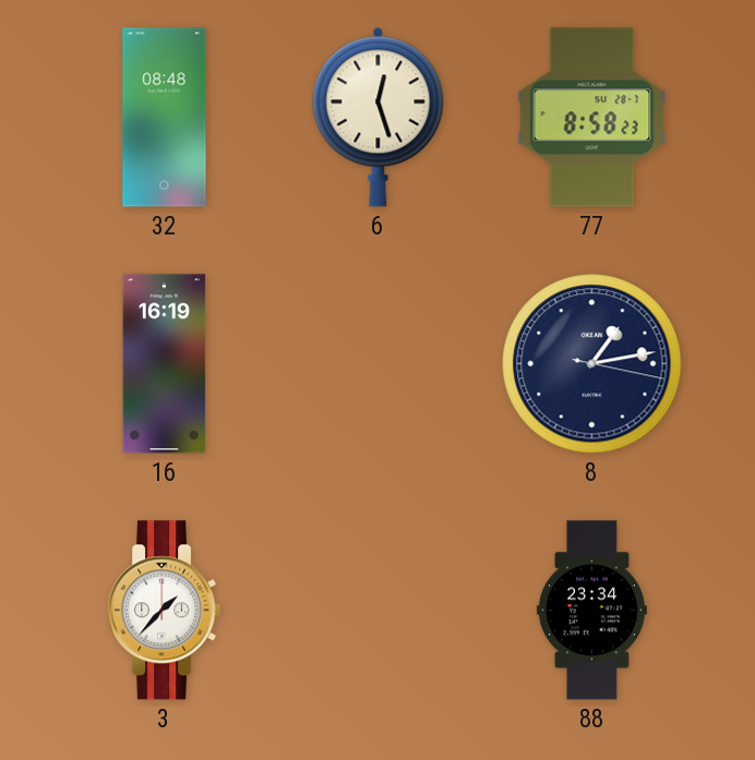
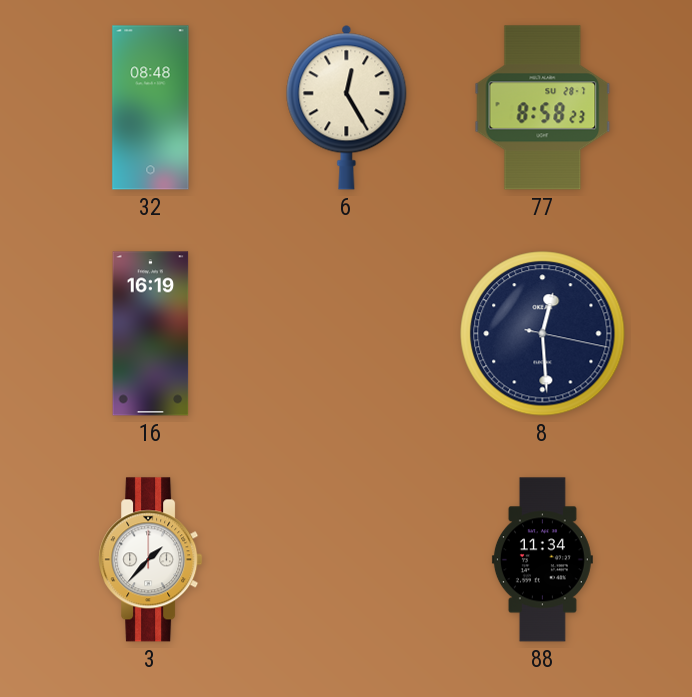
6: 12:27 -> 12:25 (347, 107)
8: 1:13 -> 12:29 (543, 334)
88: 23:34 -> 11:34 (542, 560)
